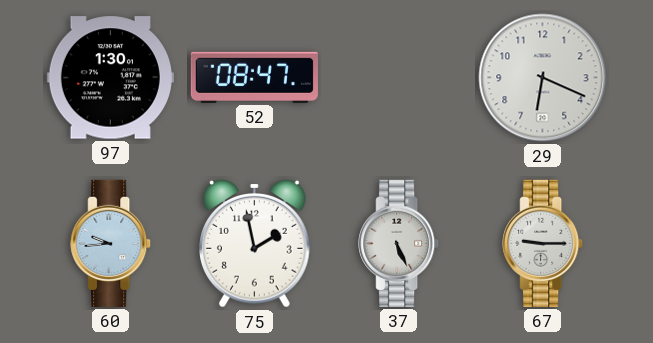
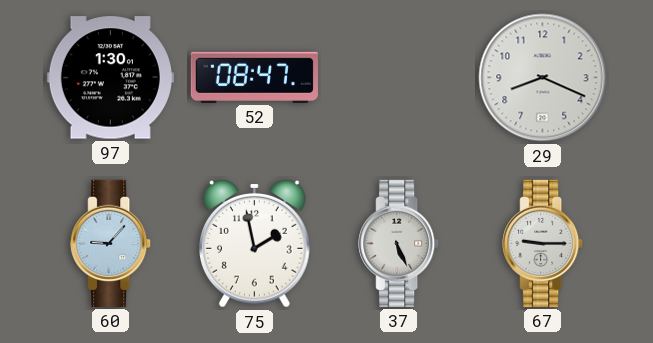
29: 6:19 -> 8:19 (543, 78)
60: 9:44 -> 9:07 (111, 243)
